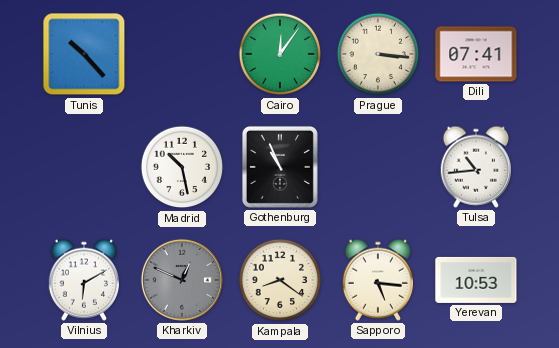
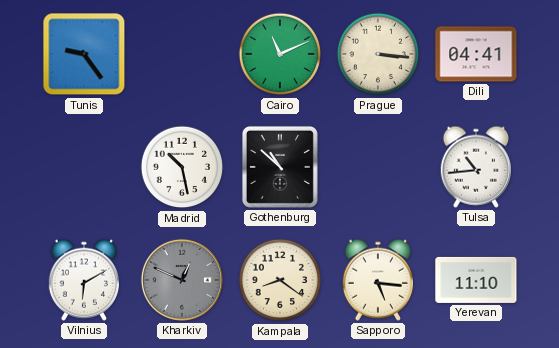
Tunis: 10:23 -> 9:24 (84, 54)
Cairo: 12:06 -> 11:11 (280, 54)
Dili: 07:41 -> 04:41 (476, 54)
Gothenburg: 10:56 -> 10:52 (280, 167)
Yerevan: 10:53 -> 11:10 (476, 280)
